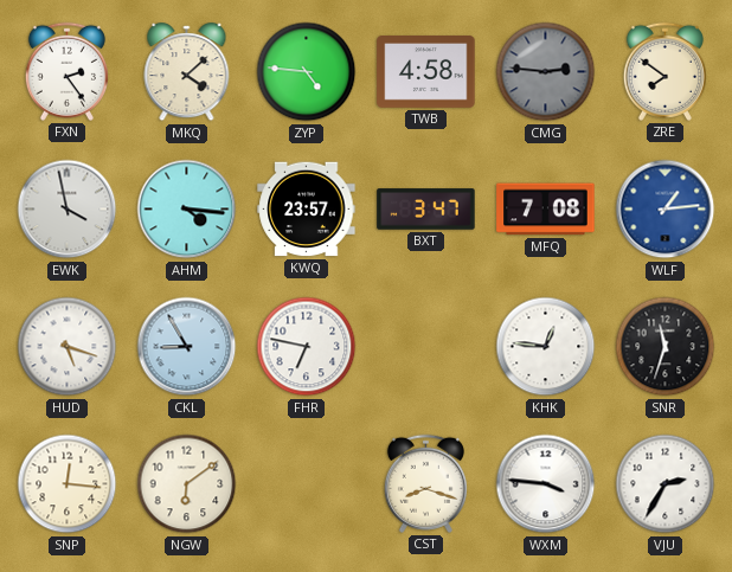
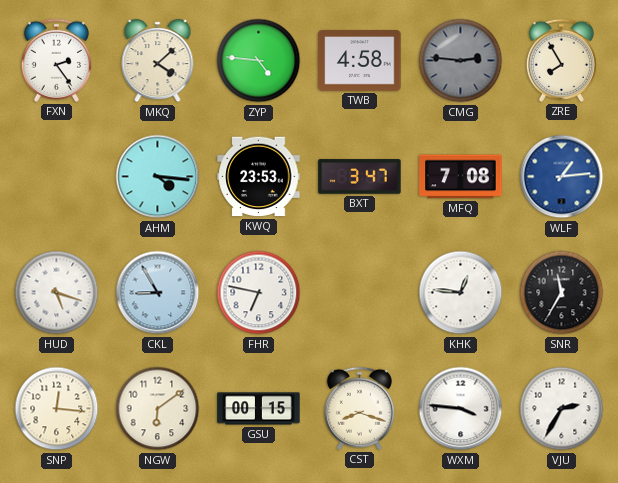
ZRE: 7:51 -> 7:55 (561, 60)
EWK: 3:58 -> none (68, 210)
KWQ: 23:57 -> 23:53 (259, 177)
SNR: 11:33 -> 11:35 (562, 293)
GSU: none -> 00:15 (259, 409)
